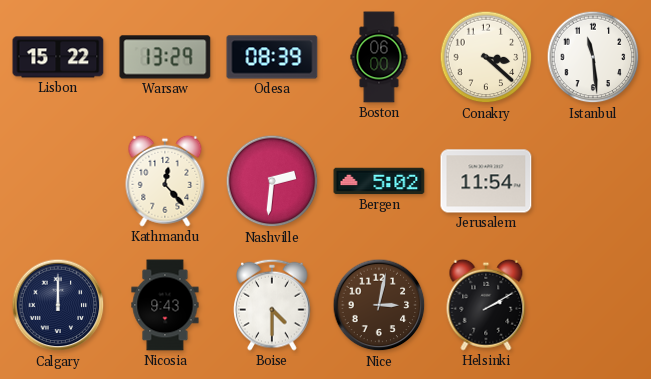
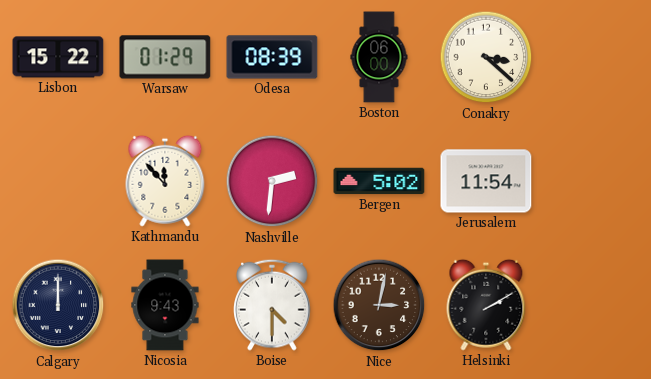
Warsaw: 13:29 -> 01:29 (165, 57)
Istanbul: 11:29 -> none (593, 57)
Kathmandu: 12:23 -> 11:53 (165, 181)
